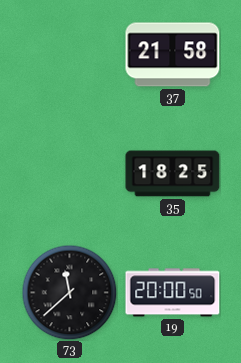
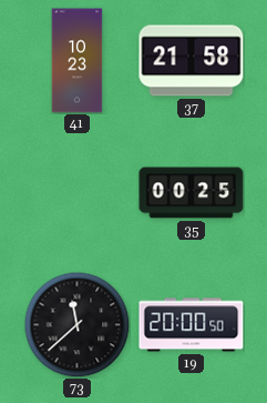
41: none -> 10:23 (78, 61)
35: 18:25 -> 00:25 (192, 193)
